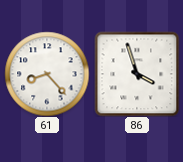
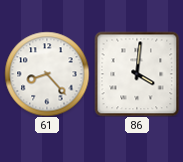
86: 3:57 -> 4:01 (137, 74)
